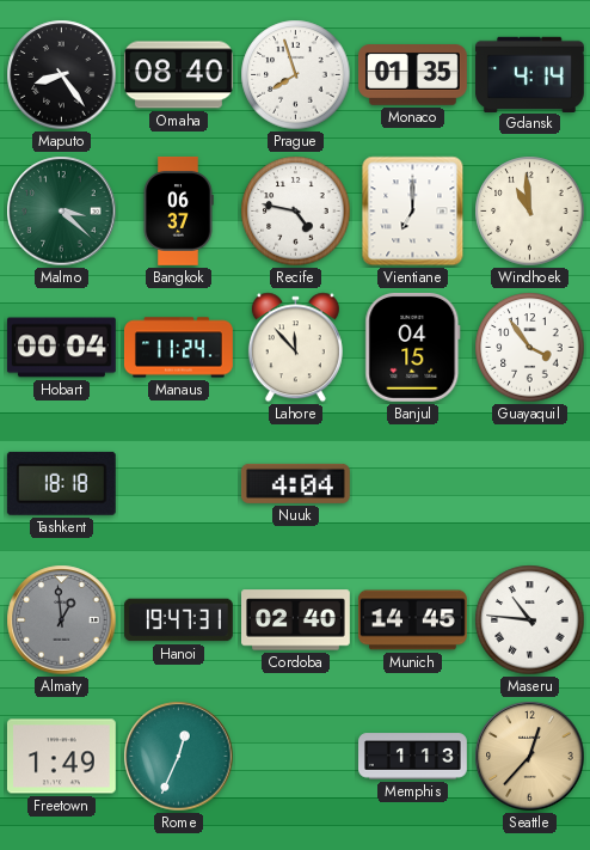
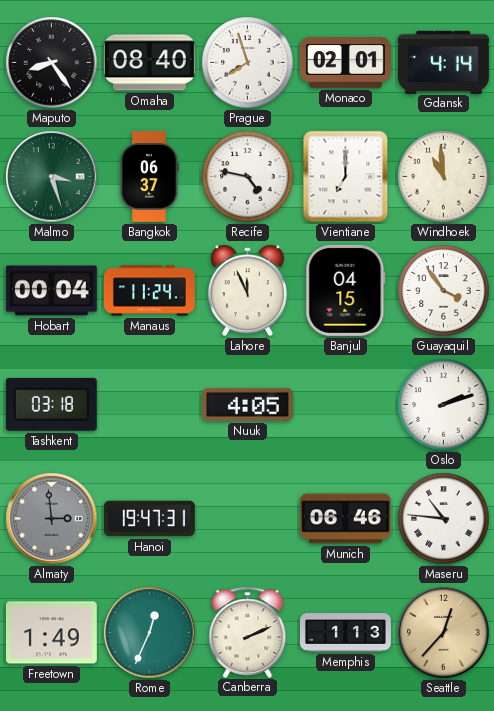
Monaco: 01:35 -> 02:01 (345, 63)
Malmo: 3:22 -> 3:27 (52, 177)
Lahore: 11:53 -> 11:56 (247, 291)
Tashkent: 18:18 -> 03:18 (51, 404)
Nuuk: 4:04 -> 4:05 (247, 404)
Oslo: none -> 2:12 (444, 405)
Almaty: 12:59 -> 2:59 (52, 519)
Cordoba: 02:40 -> none (296, 620)
Munich: 14:45 -> 06:46 (345, 519)
Canberra: none -> 2:11 (248, 632)
